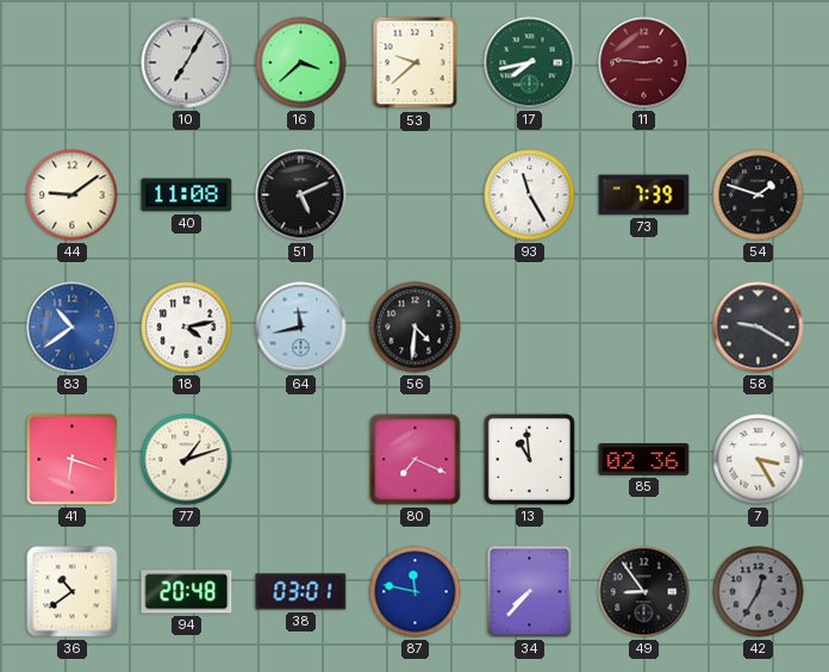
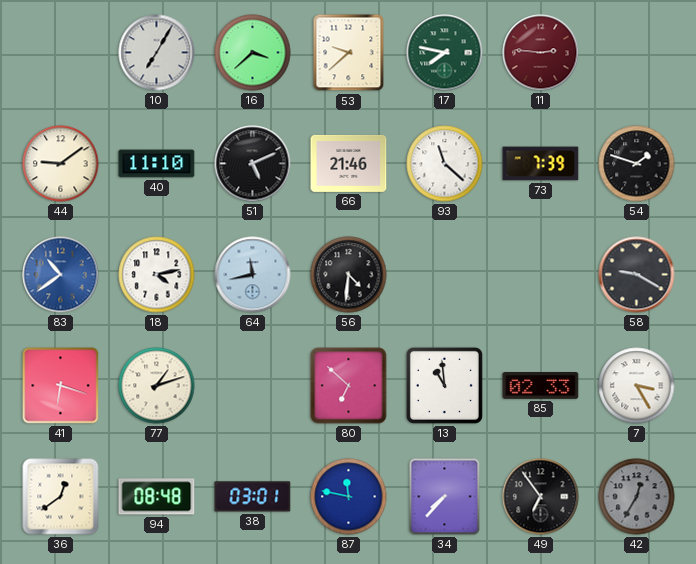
17: 7:43 -> 7:47 (445, 53)
40: 11:08 -> 11:10 (157, 164)
66: none -> 21:46 (349, 163)
93: 11:25 -> 11:22 (445, 164)
80: 7:19 -> 6:52 (349, 386)
85: 02:36 -> 02:33 (541, 386)
36: 10:39 -> 12:39 (61, 497)
94: 20:48 -> 08:48 (157, 497)
49: 8:54 -> 6:54 (541, 497)
